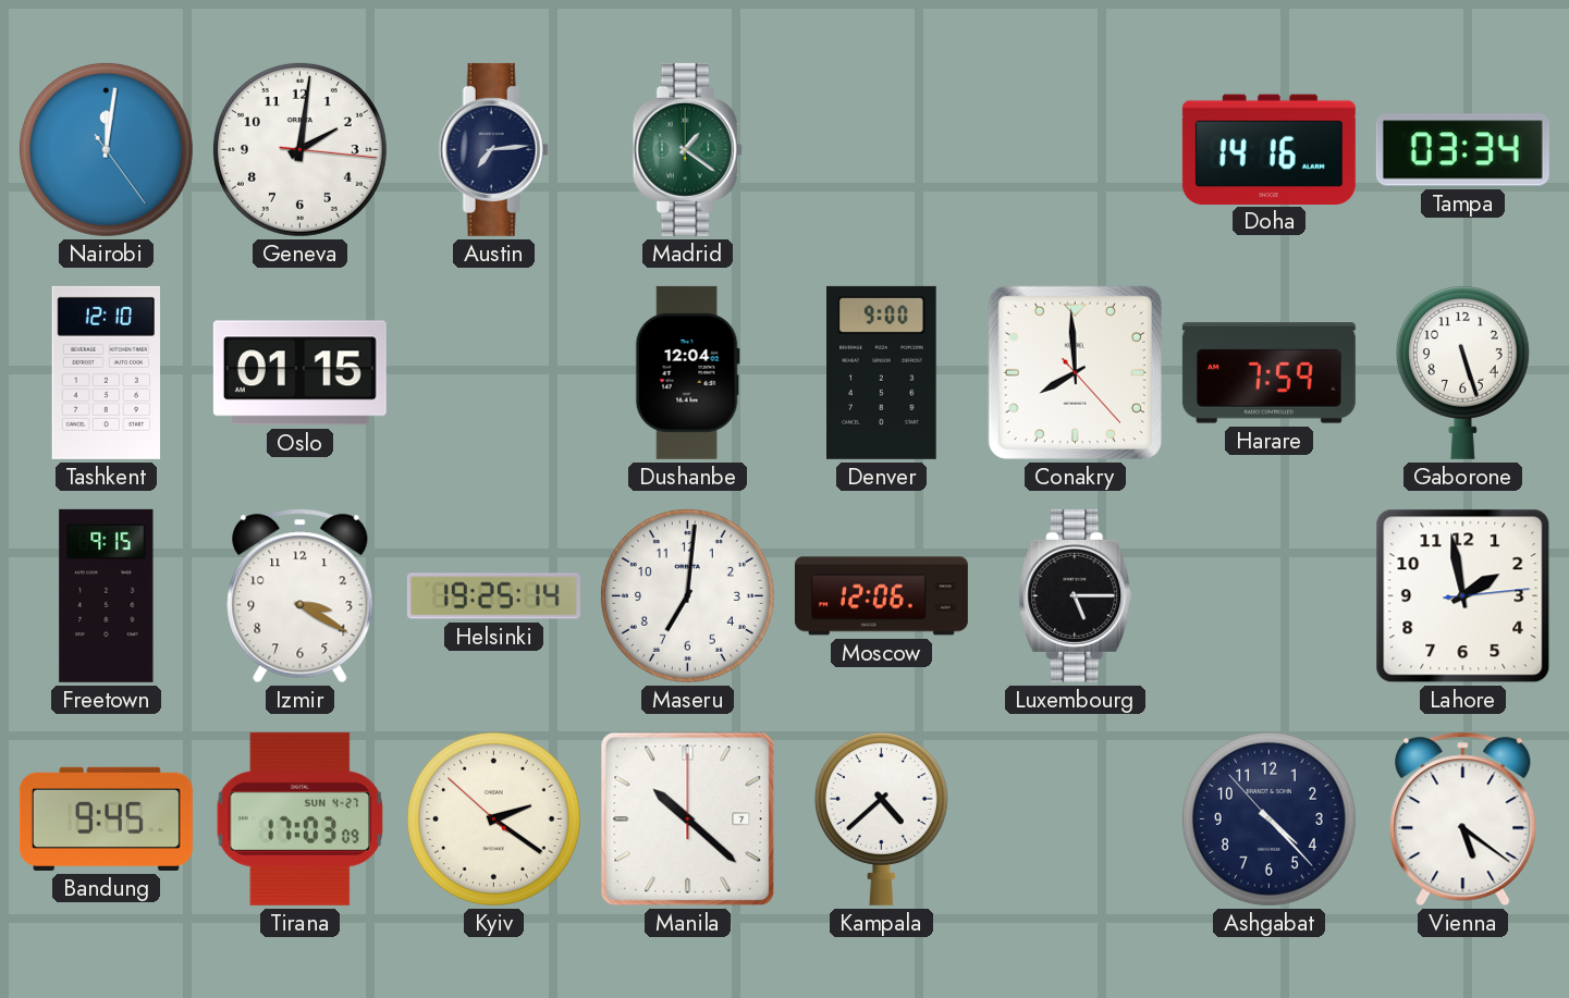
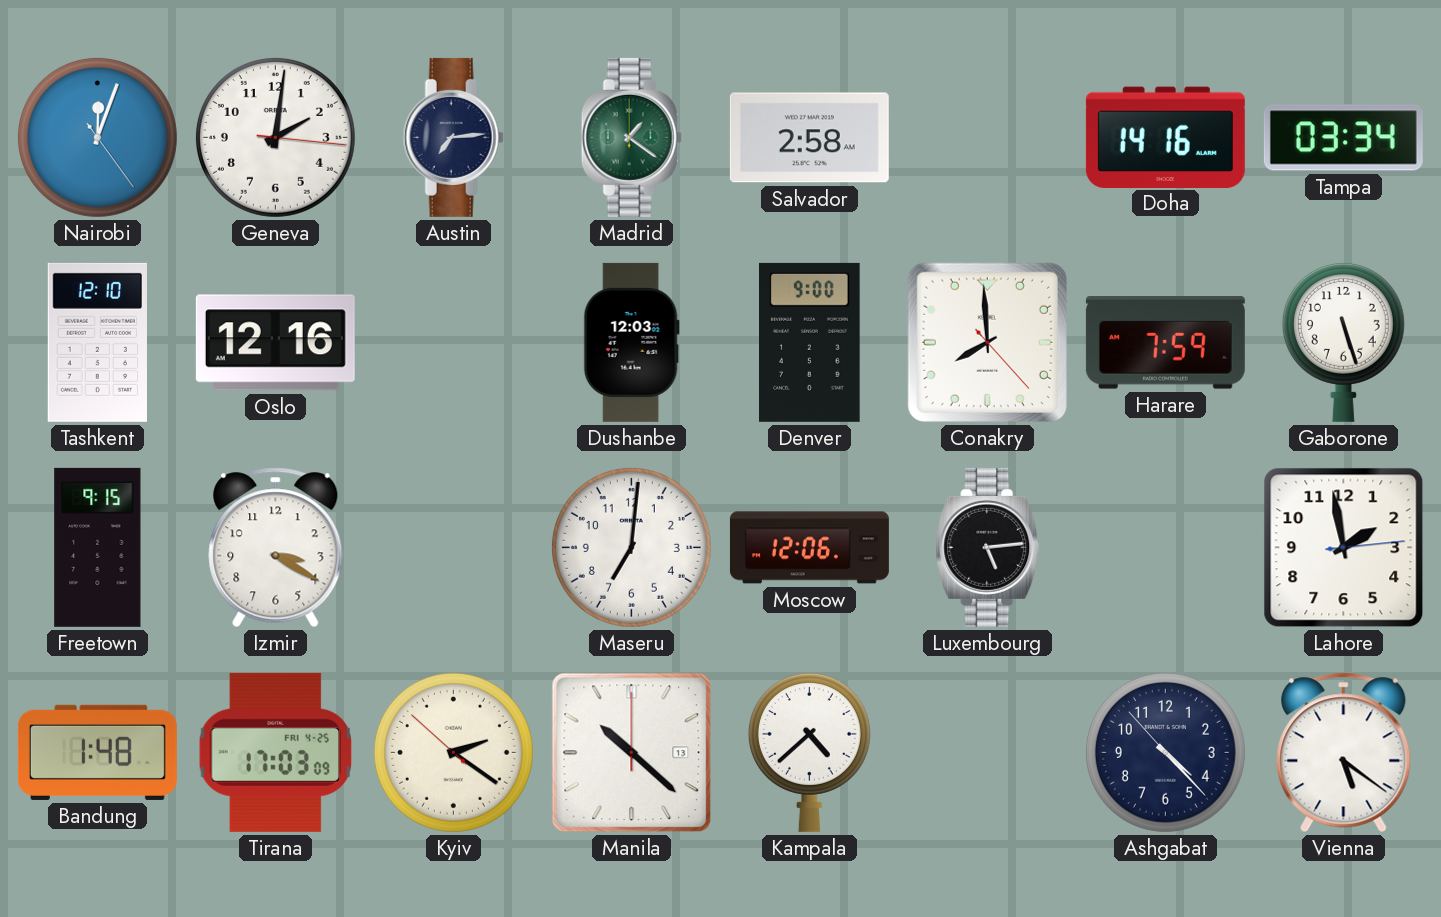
Nairobi: 12:01 -> 12:03 (97, 137)
Salvador: none -> 2:58 (809, 138)
Oslo: 01:15 -> 12:16 (275, 343)
Dushanbe: 12:04 -> 12:03 (631, 342)
Helsinki: 19:25 -> none (493, 596)
Luxembourg: 5:15 -> 5:14 (988, 547)
Bandung: 9:45 -> 1:48 (97, 752)
Tirana date: SUN 4-27 -> FRI 4-25 (276, 752)
Manila date: 7 -> 13 (632, 753)
